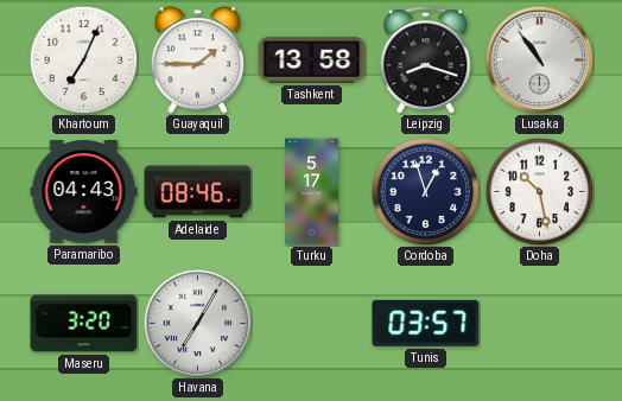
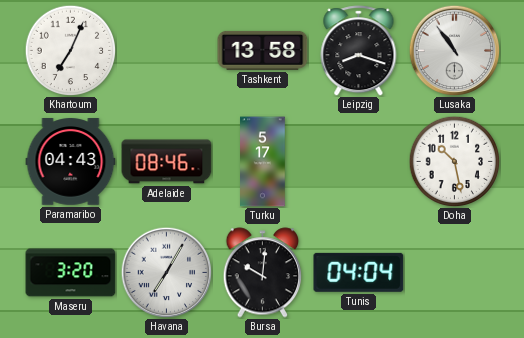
Guayaquil: 1:45 -> none (198, 61)
Cordoba: 12:57 -> none (425, 191)
Bursa: none -> 10:01 (263, 273)
Tunis: 03:57 -> 04:04 (359, 272)
